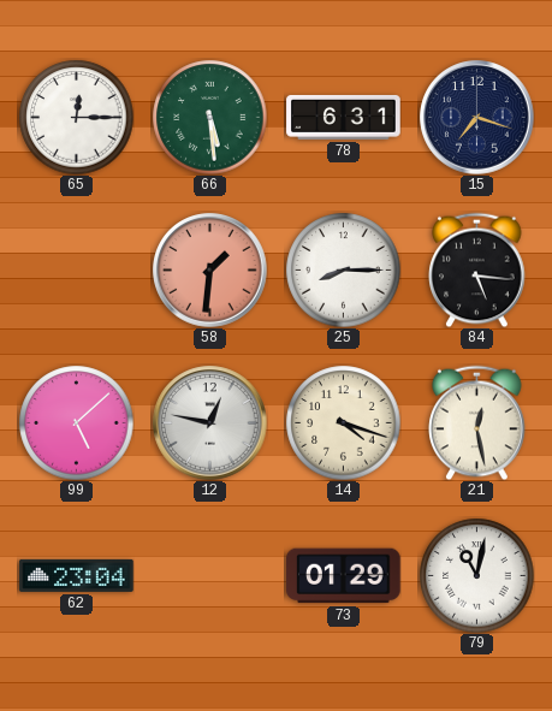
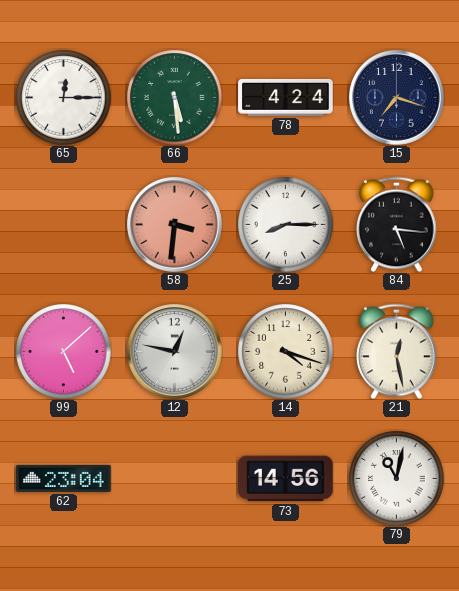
78: 6:31 -> 4:24 (286, 97)
58: 1:31 -> 3:31 (175, 225)
73: 01:29 -> 14:56 (286, 479)
